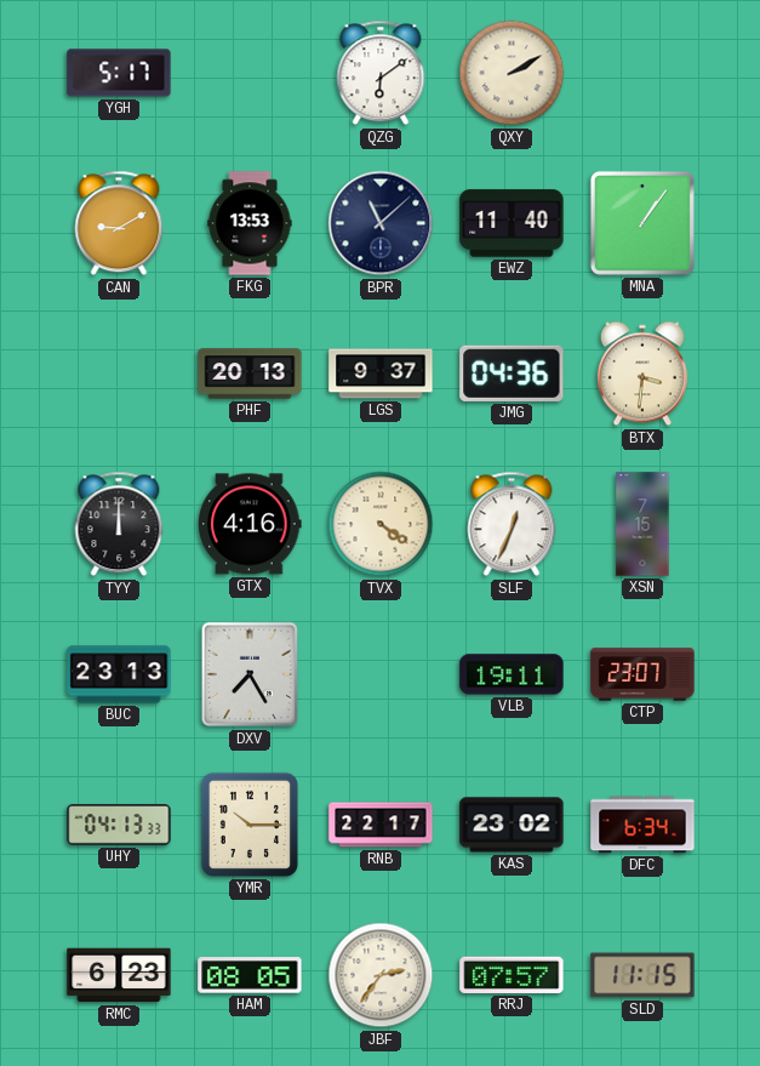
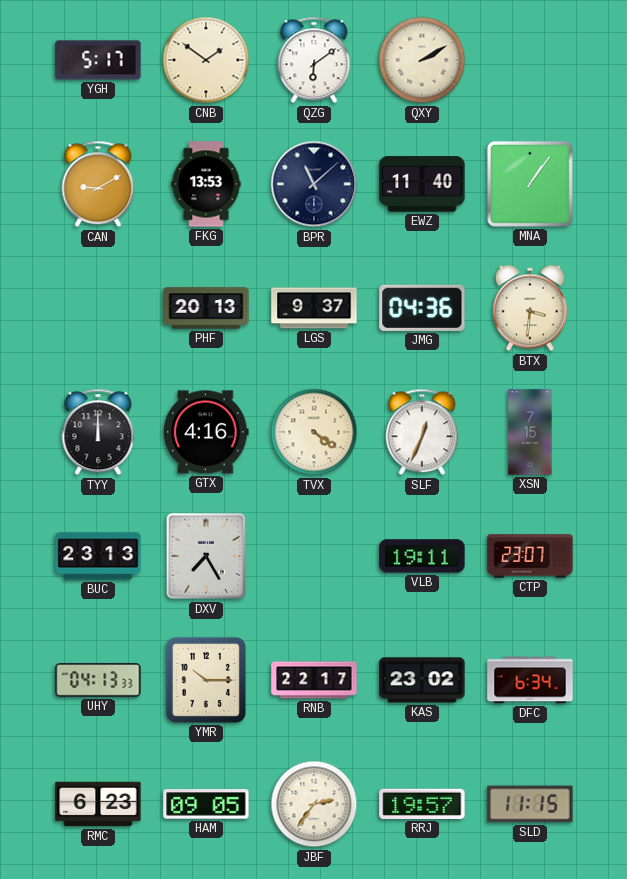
CNB: none -> 1:51 (206, 60)
HAM: 08:05 -> 09:05 (206, 804)
RRJ: 07:57 -> 19:57 (422, 804)
